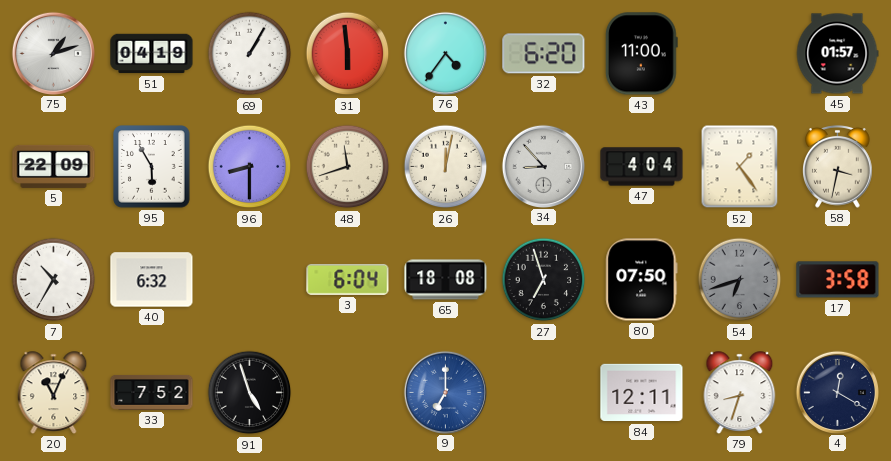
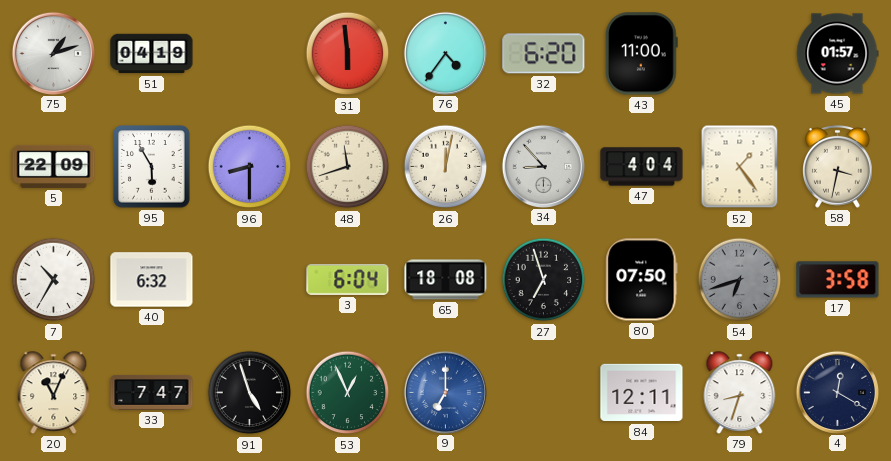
69: 1:05 -> none (250, 54)
33: 7:52 -> 7:47 (152, 393)
53: none -> 12:56 (348, 393)
